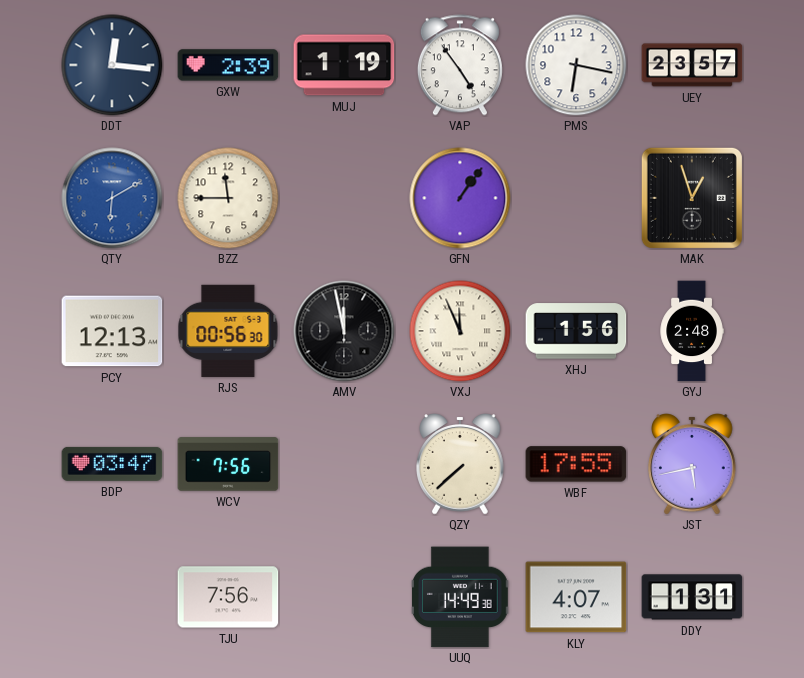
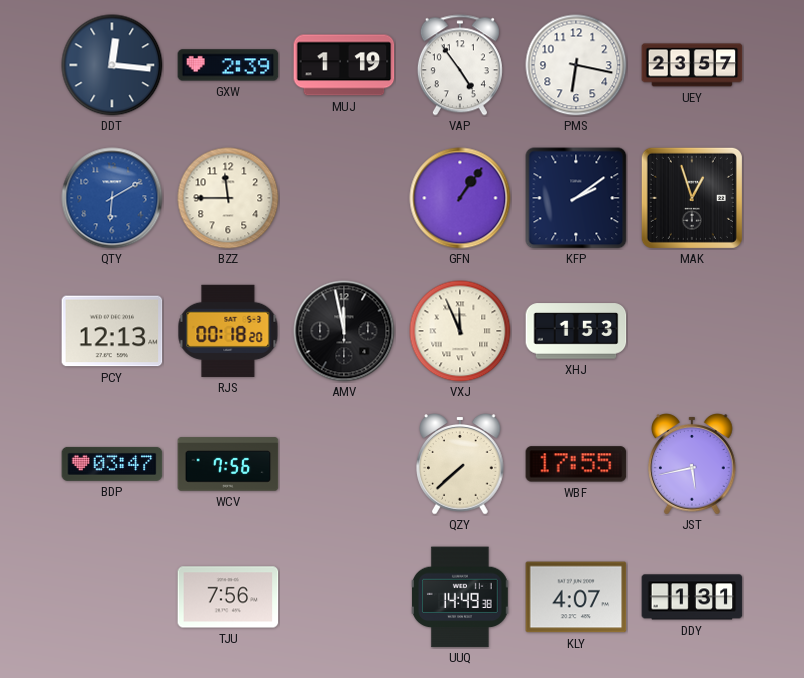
KFP: none -> 2:09 (576, 198)
RJS: 00:56 -> 00:18 (228, 331)
XHJ: 1:56 -> 1:53 (576, 331)
GYJ: 2:48 -> none (692, 331)
